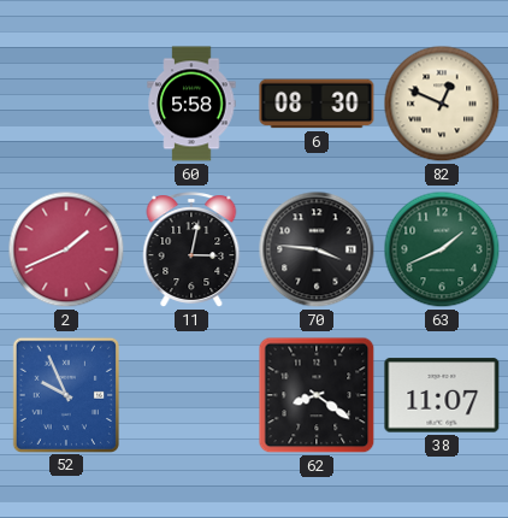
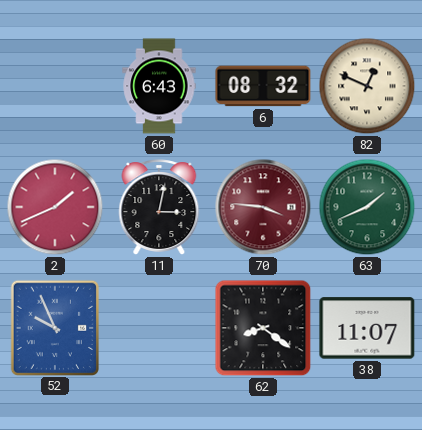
60: 5:58 -> 6:43 (159, 86)
6: 08:30 -> 08:32 (263, 86)
70 dial: black -> burgundy (263, 207)
